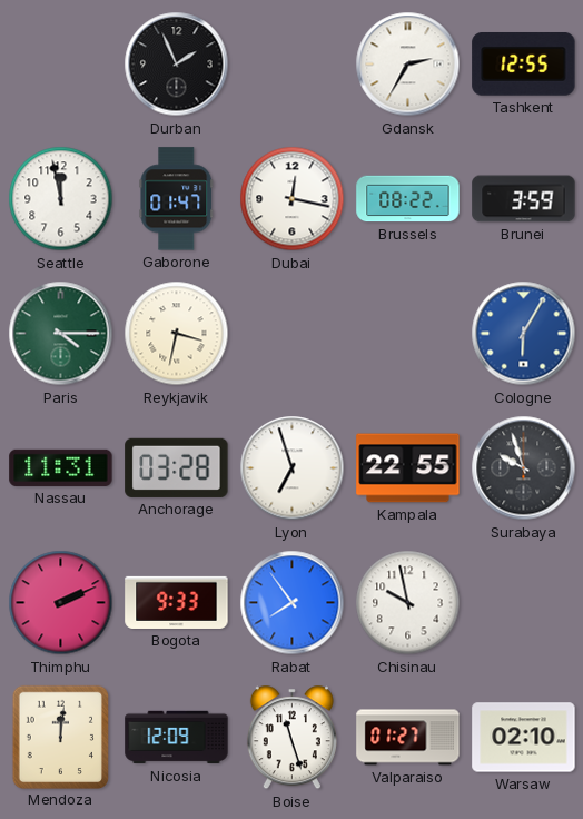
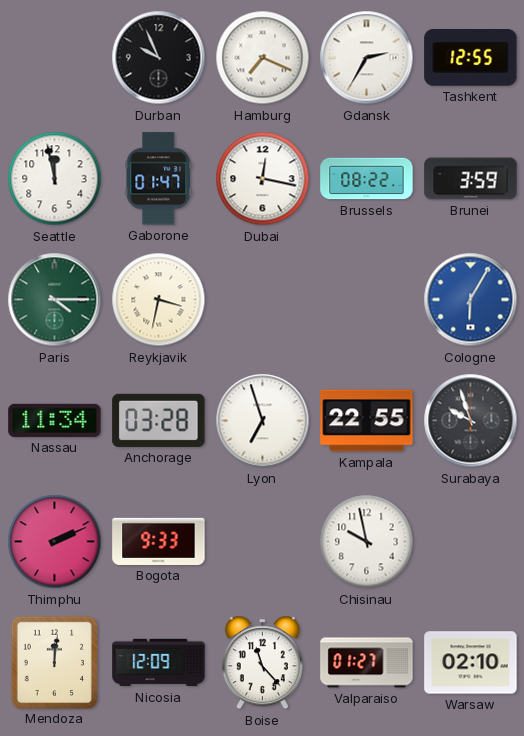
Durban: 1:56 -> 9:56 (159, 58)
Hamburg: none -> 7:19 (263, 58)
Nassau: 11:31 -> 11:34 (55, 420)
Rabat: 7:54 -> none (293, 603)
Boise: 11:27 -> 11:23 (262, 663)
